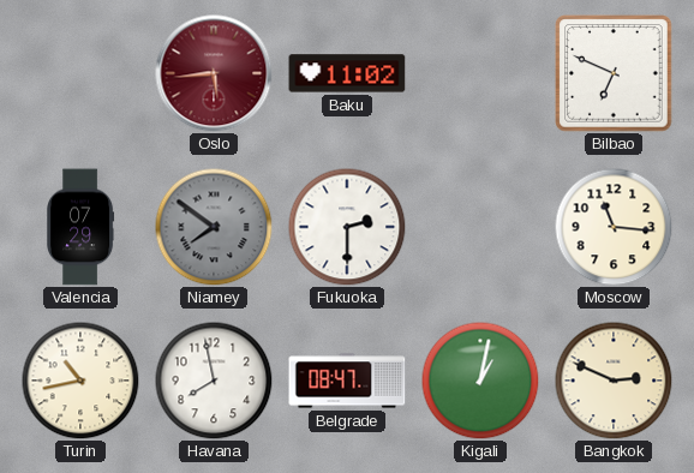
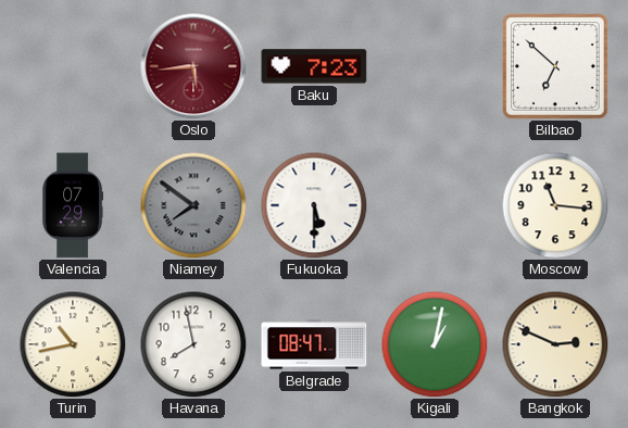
Baku: 11:02 -> 7:23 (314, 66)
Bilbao: 6:49 -> 6:52 (555, 66)
Fukuoka: 2:30 -> 5:30 (314, 205)
